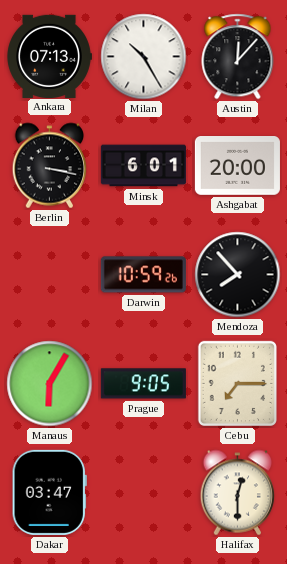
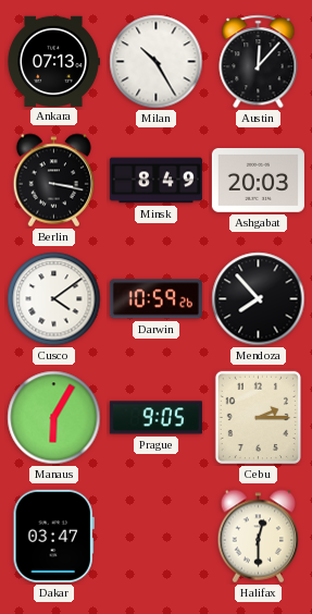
Minsk: 6:01 -> 8:49 (155, 181)
Ashgabat: 20:00 -> 20:03 (258, 181)
Cusco: none -> 4:09 (54, 299)
Cebu: 7:15 -> 2:15 (258, 417)
